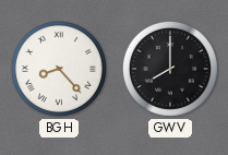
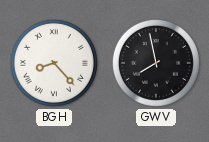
GWV: 8:00 -> 7:58 (156, 63)
